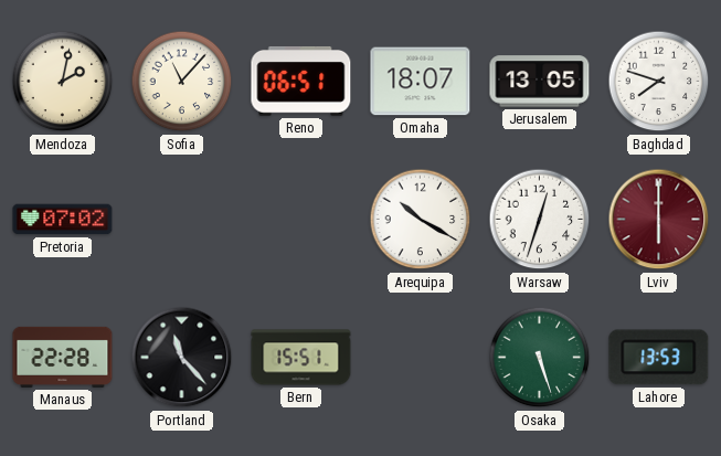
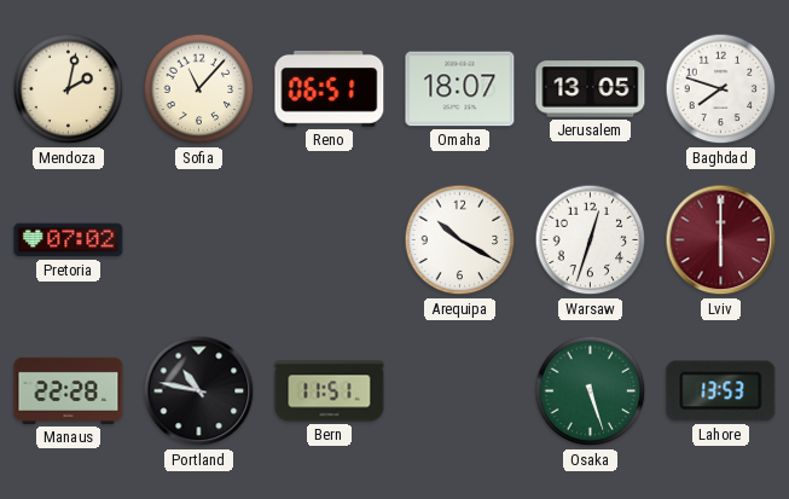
Portland: 11:23 -> 10:47 (199, 391)
Bern: 15:51 -> 11:51 (330, 391)
